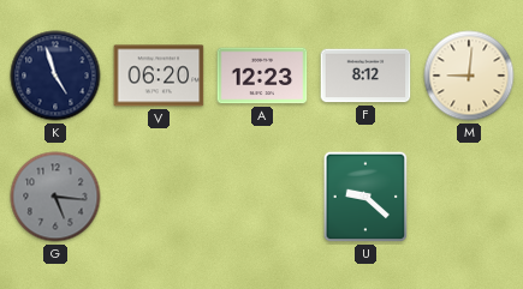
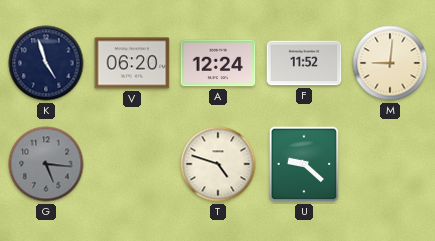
A: 12:23 -> 12:24 (218, 63)
F: 8:12 -> 11:52 (304, 63)
T: none -> 4:48 (218, 164)
